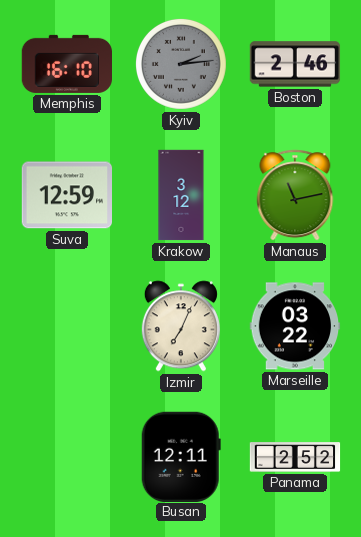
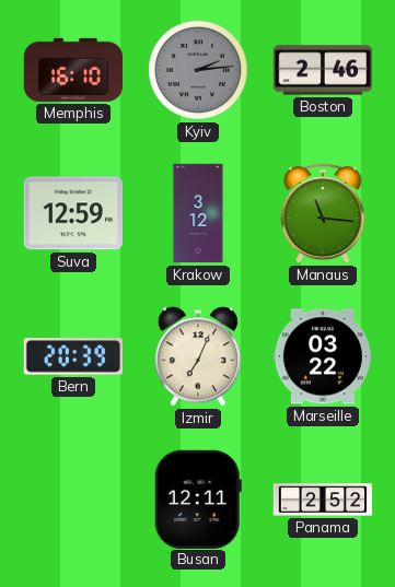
Manaus: 11:13 -> 11:16 (323, 213)
Bern: none -> 20:39 (73, 356)
